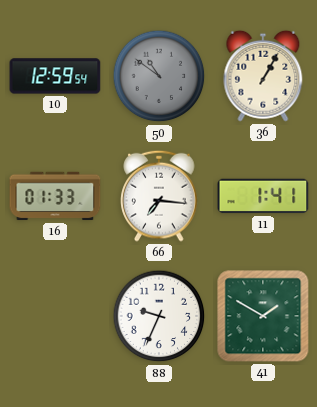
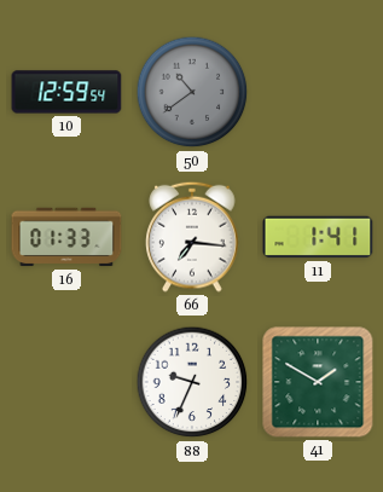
50: 10:51 -> 10:39 (192, 92)
36: 1:05 -> none (263, 76)
